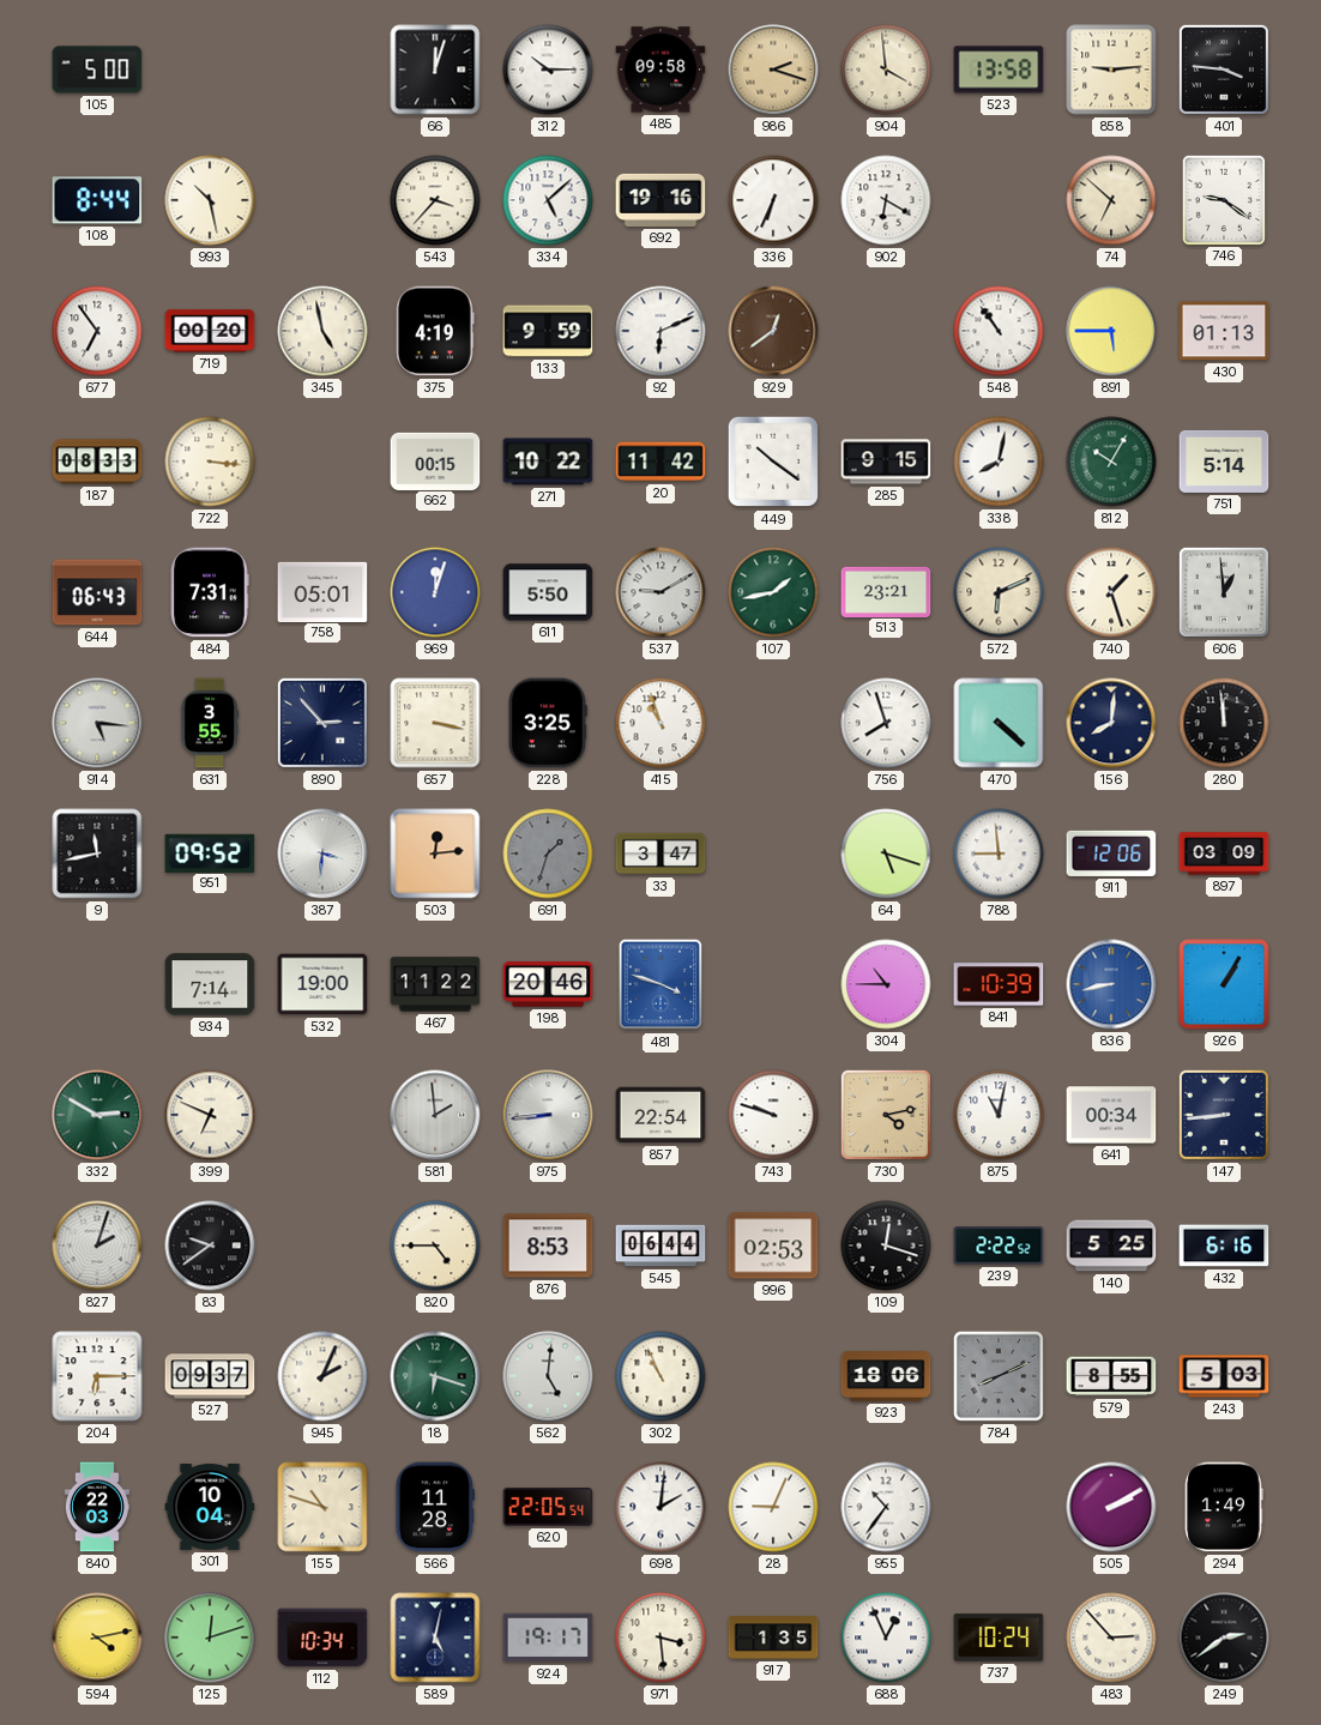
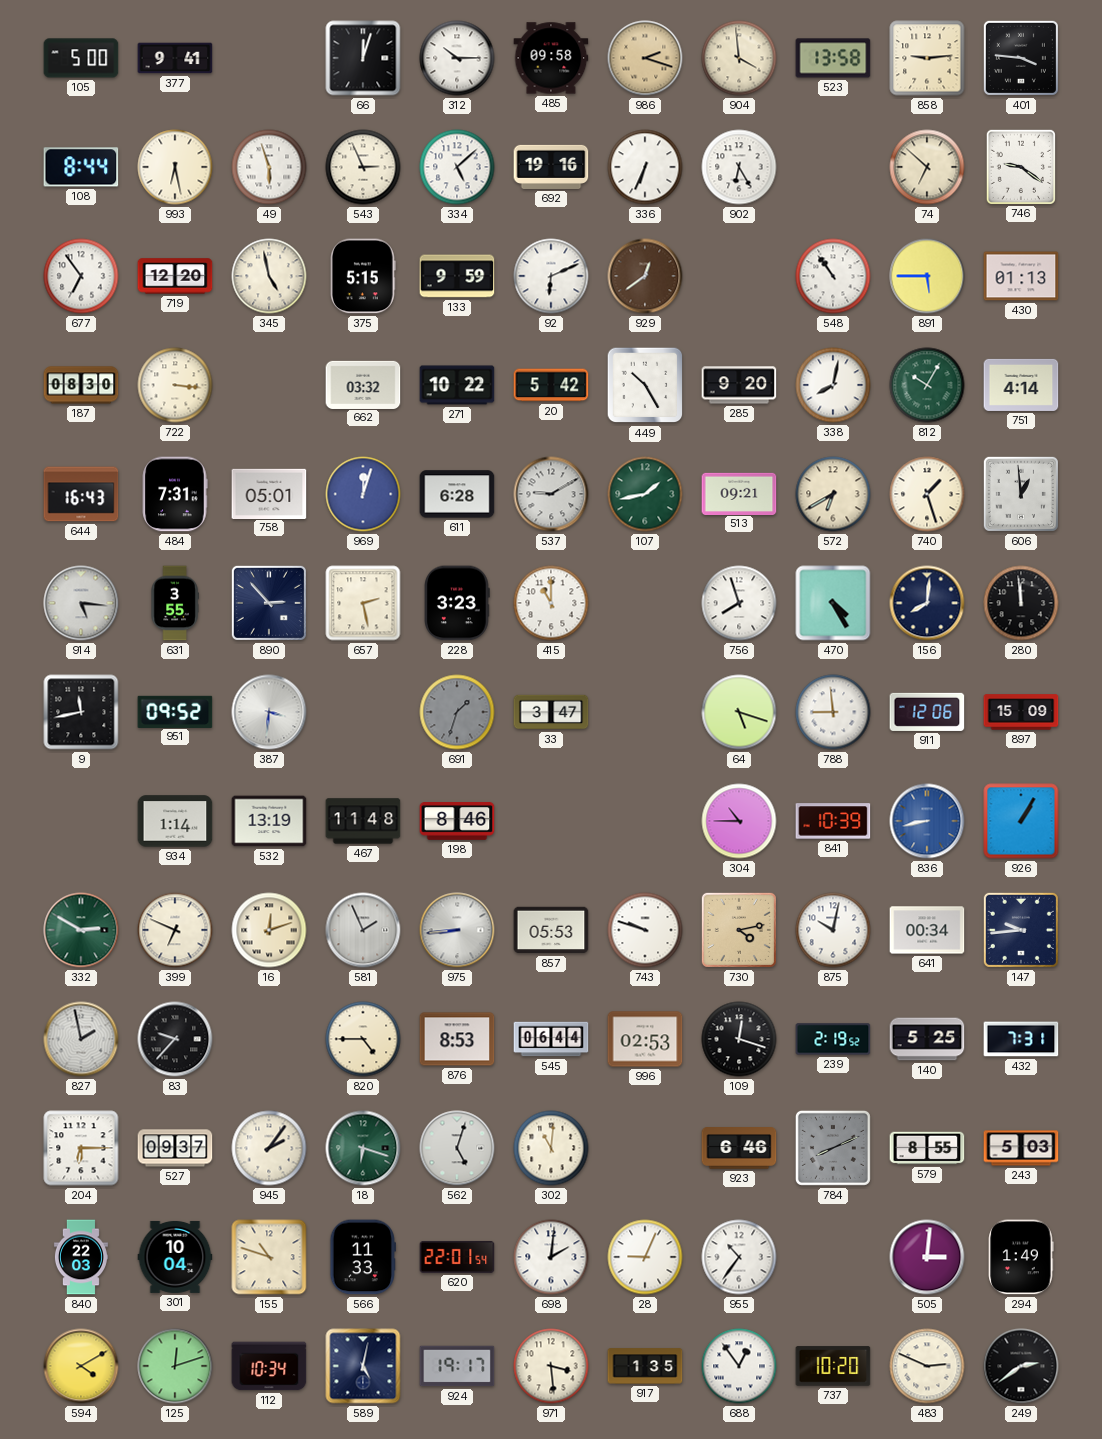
377: none -> 9:41 (175, 58)
993: 10:28 -> 6:28 (175, 167)
49: none -> 5:57 (269, 167)
543: 3:37 -> 2:56 (363, 167)
902: 6:20 -> 6:25 (739, 167)
719: 00:20 -> 12:20 (175, 276)
375: 4:19 -> 5:15 (363, 276)
187: 08:33 -> 08:30 (81, 385)
662: 00:15 -> 03:32 (363, 384)
20: 11:42 -> 5:42 (551, 385)
449: 10:21 -> 10:25 (645, 385)
285: 9:15 -> 9:20 (739, 385)
751: 5:14 -> 4:14 (1021, 385)
644: 06:43 -> 16:43 (81, 494)
611: 5:50 -> 6:28 (457, 494)
513: 23:21 -> 09:21 (739, 493)
572: 6:11 -> 6:40 (833, 494)
657: 3:17 -> 2:28 (363, 603)
228: 3:25 -> 3:23 (458, 603)
415: 10:57 -> 11:00 (551, 603)
470: 4:22 -> 4:25 (833, 603)
503: 12:14 -> none (435, 854)
897: 03:09 -> 15:09 (1021, 712)
934: 7:14 -> 1:14 (175, 821)
532: 19:00 -> 13:19 (269, 821)
467: 11:22 -> 11:48 (363, 821)
198: 20:46 -> 8:46 (457, 822)
481: 3:48 -> none (660, 984)
16: none -> 12:12 (269, 930)
581: 1:59 -> 1:56 (363, 930)
857: 22:54 -> 05:53 (551, 930)
875: 11:02 -> 10:02 (833, 930)
147: 8:44 -> 9:44 (1021, 930)
827: 2:03 -> 1:58 (81, 1039)
83: 9:39 -> 9:37 (175, 1039)
239: 2:22 -> 2:19 (833, 1039)
432: 6:16 -> 7:31 (1021, 1039)
945: 2:04 -> 2:06 (269, 1148)
562: 5:01 -> 5:03 (457, 1148)
302: 10:56 -> 11:01 (551, 1148)
923: 18:06 -> 6:46 (739, 1148)
566: 11:28 -> 11:33 (362, 1257)
620: 22:05 -> 22:01 (457, 1257)
505: 2:10 -> 3:01 (927, 1257)
594: 4:13 -> 4:10 (81, 1366)
688: 12:56 -> 12:54 (739, 1366)
737: 10:24 -> 10:20 (833, 1366)
483: 2:53 -> 2:49 (927, 1366)
